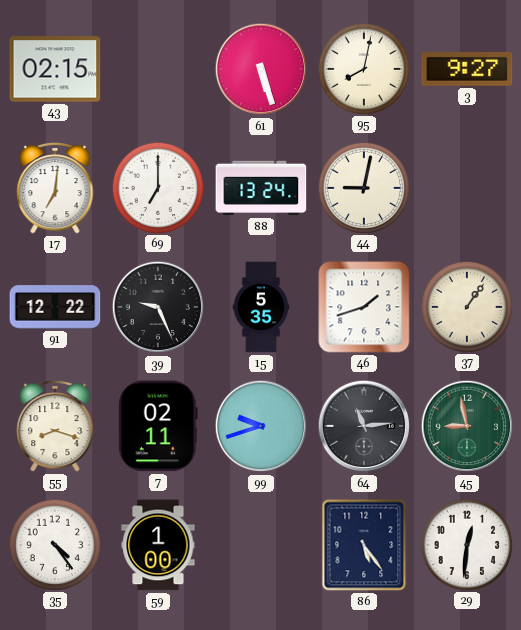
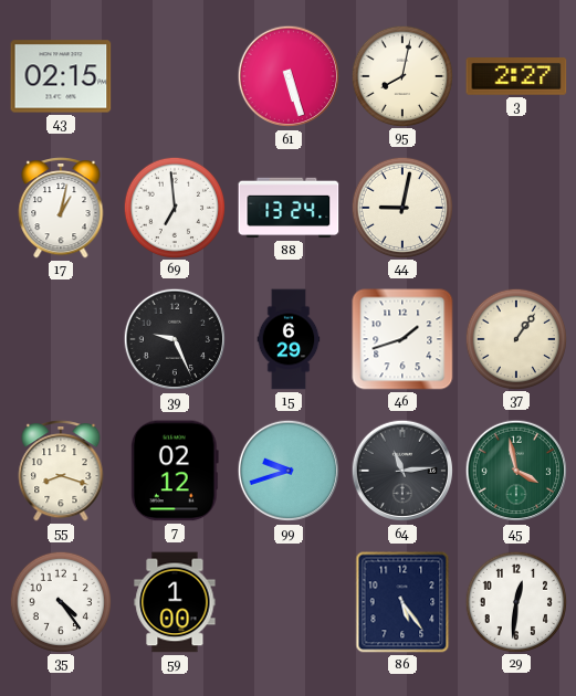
3: 9:27 -> 2:27 (516, 76)
17: 7:01 -> 1:02 (61, 209)
69: 7:00 -> 6:59 (174, 207)
91: 12:22 -> none (55, 307)
15: 5:35 -> 6:29 (289, 339)
7: 02:11 -> 02:12 (175, 471)
45: 8:58 -> 3:58 (516, 471)
